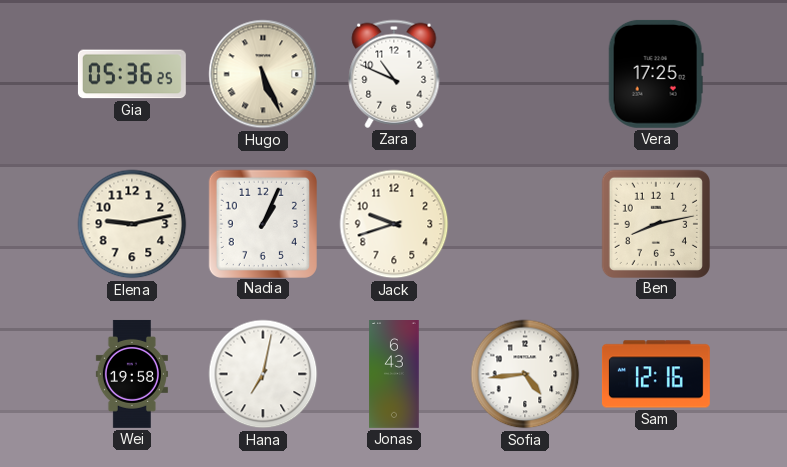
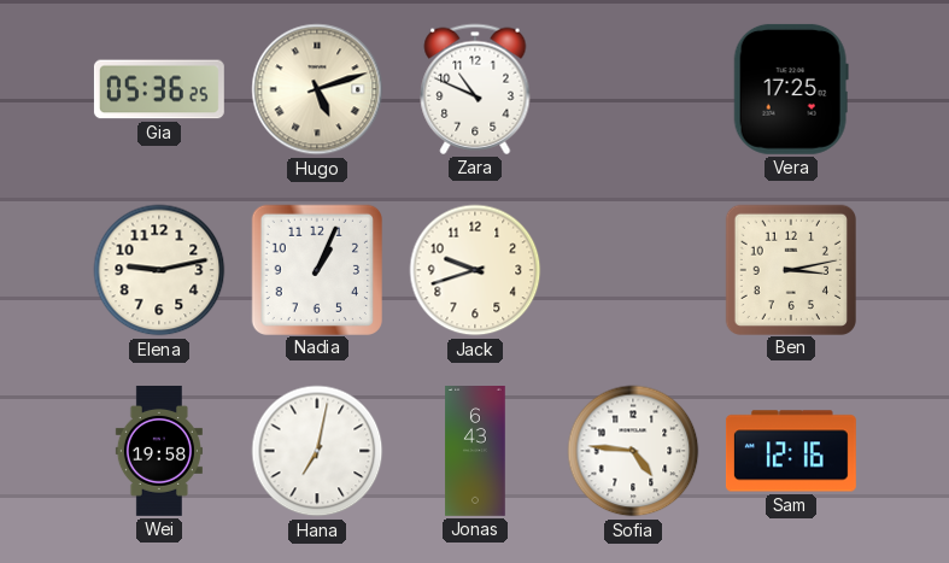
Hugo: 5:26 -> 5:12 (317, 89)
Ben: 8:13 -> 3:13 (790, 269)
Sofia: 4:44 -> 4:46 (633, 451)
